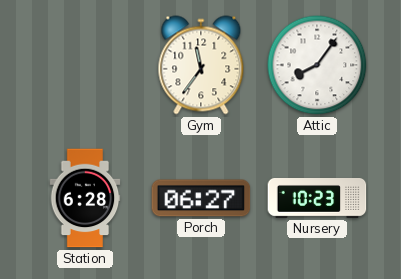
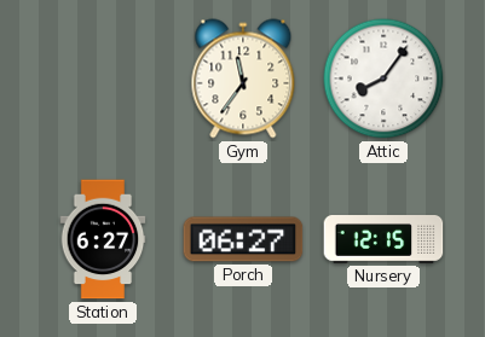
Station: 6:28 -> 6:27 (103, 239)
Nursery: 10:23 -> 12:15 (383, 240)
